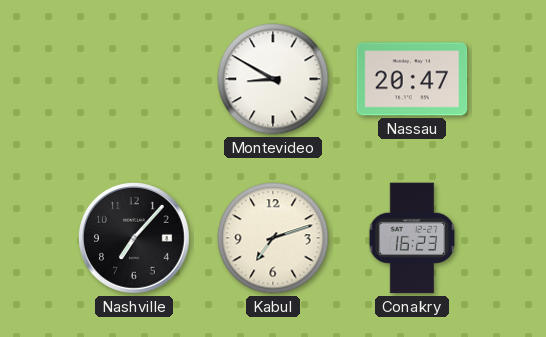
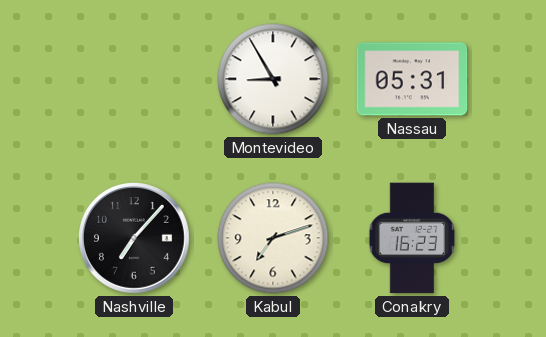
Montevideo: 8:50 -> 8:55 (273, 79)
Nassau: 20:47 -> 05:31 (412, 79)
